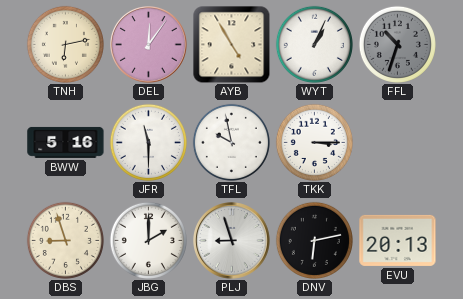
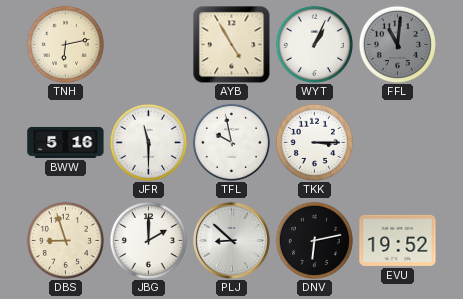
DEL: 12:06 -> none (149, 45)
FFL: 10:33 -> 11:01 (397, 44)
PLJ: 8:57 -> 8:52 (232, 241)
EVU: 20:13 -> 19:52 (398, 240)
